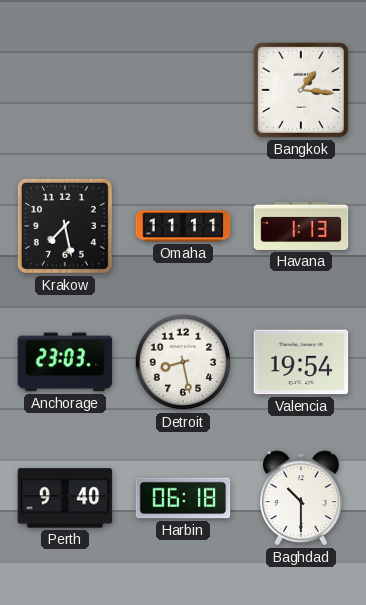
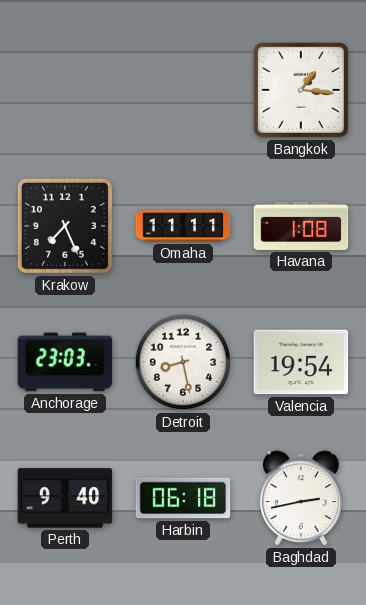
Krakow: 7:28 -> 7:26 (65, 226)
Havana: 1:13 -> 1:08 (301, 226)
Baghdad: 10:30 -> 2:43 (302, 498)
